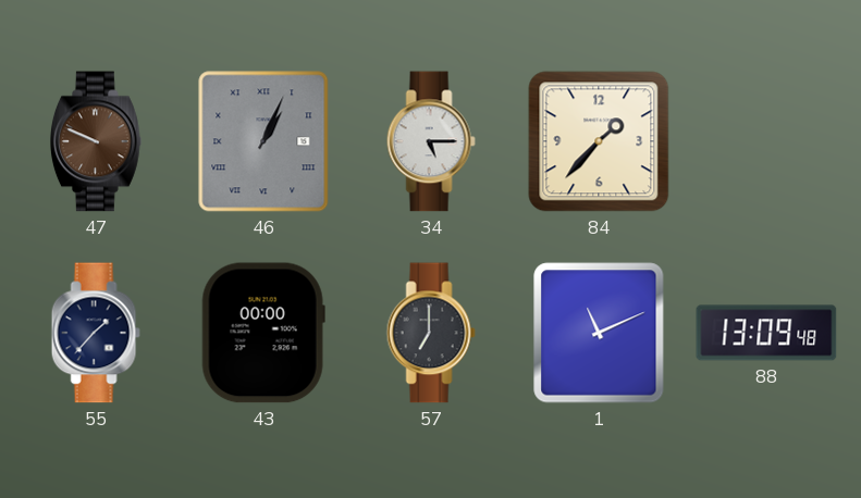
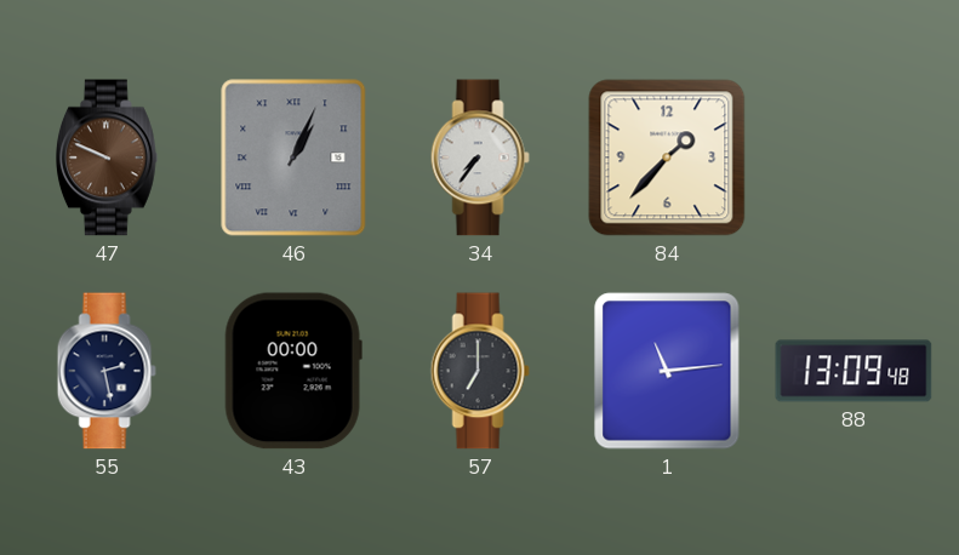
34: 5:15 -> 7:36 (480, 158)
55: 1:37 -> 2:28 (107, 371)
1: 11:11 -> 11:14 (667, 371)
